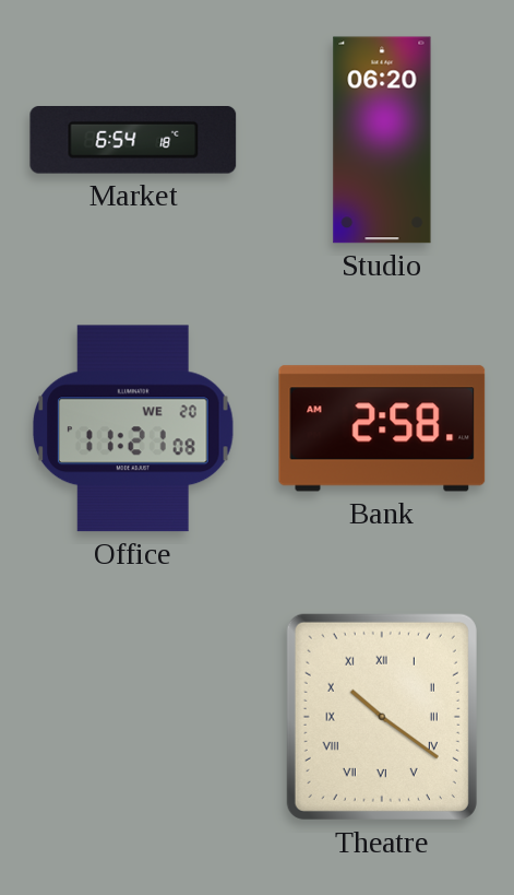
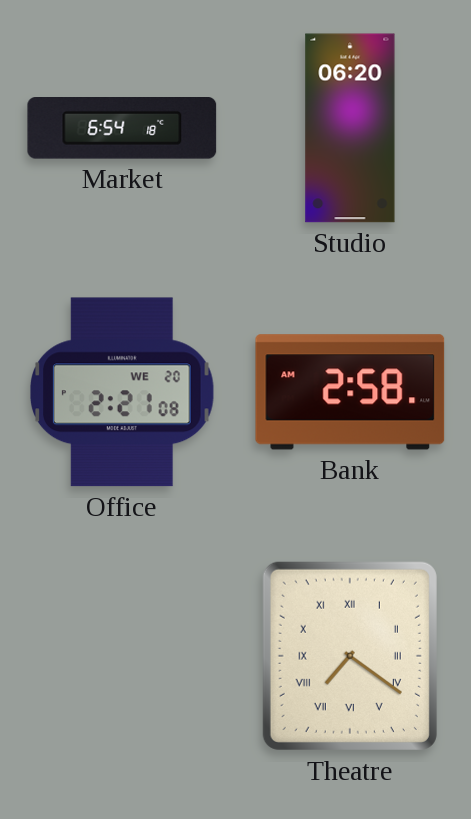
Office: 11:21 -> 2:21 (123, 392)
Theatre: 10:21 -> 7:21 (350, 656)
